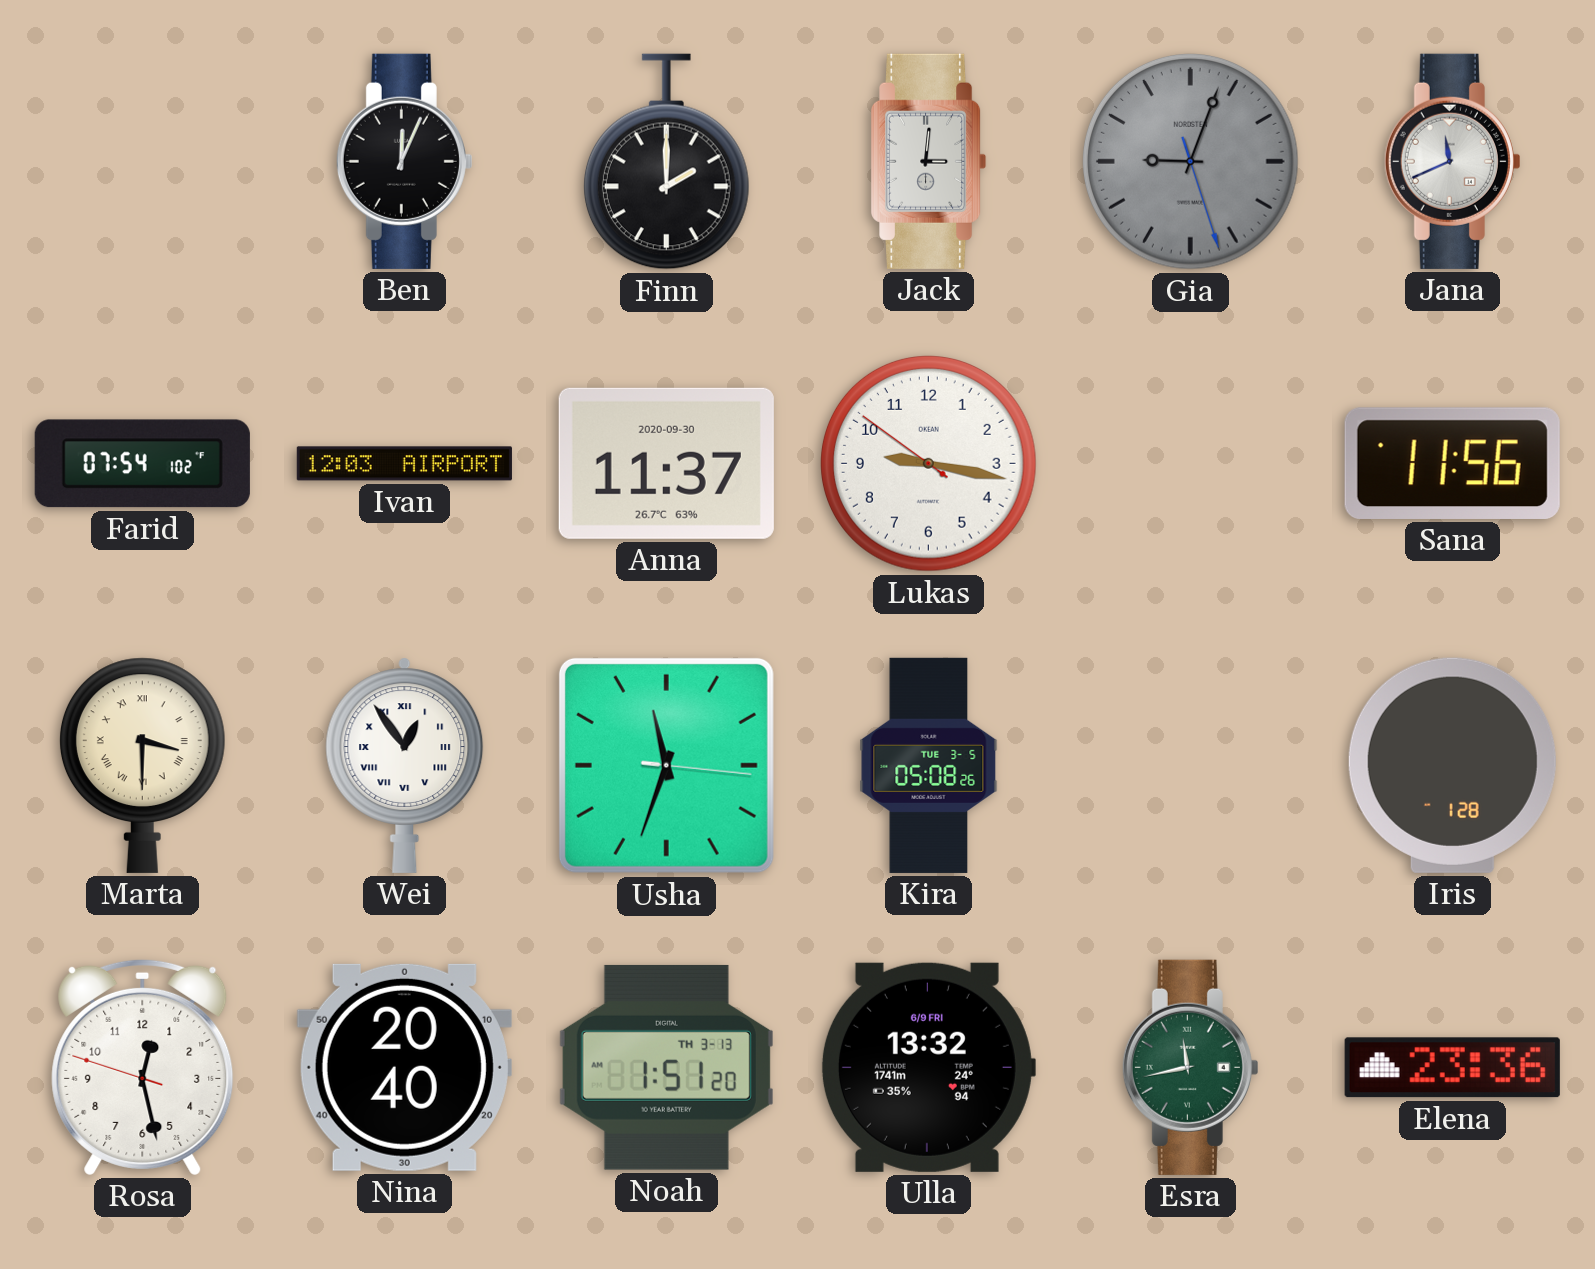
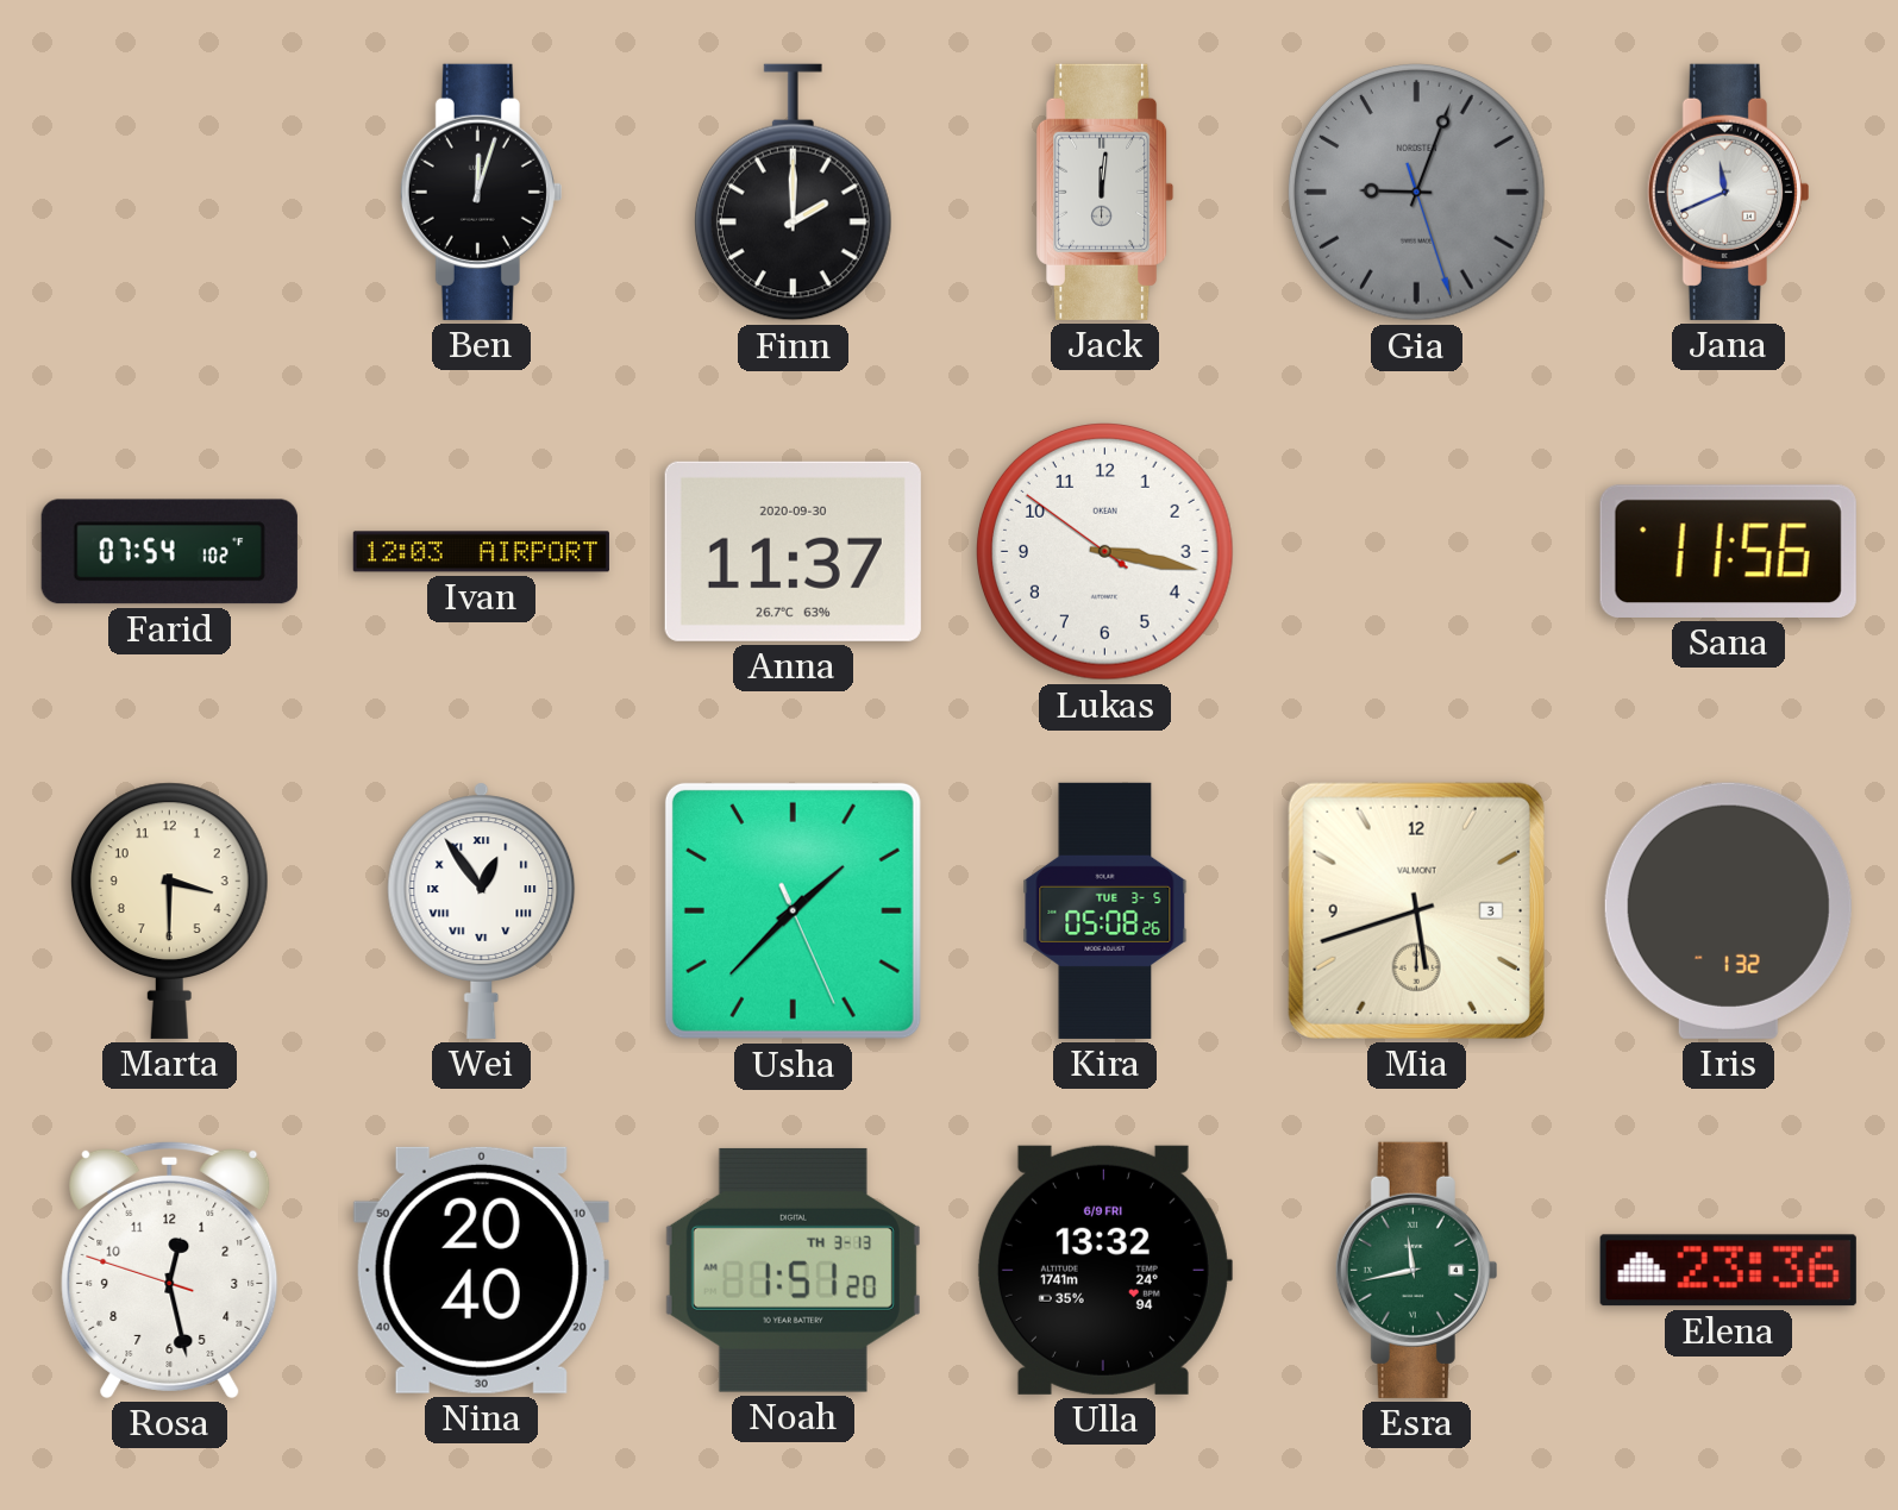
Ben: 12:04 -> 12:03 (481, 192)
Jack: 3:01 -> 12:01 (1105, 192)
Lukas: 9:16 -> 3:16 (1104, 551)
Marta numerals: Roman -> Arabic (169, 910)
Usha: 11:33 -> 1:37 (793, 910)
Mia: none -> 5:42 (1416, 910)
Iris: 1:28 -> 1:32 (1728, 910)
